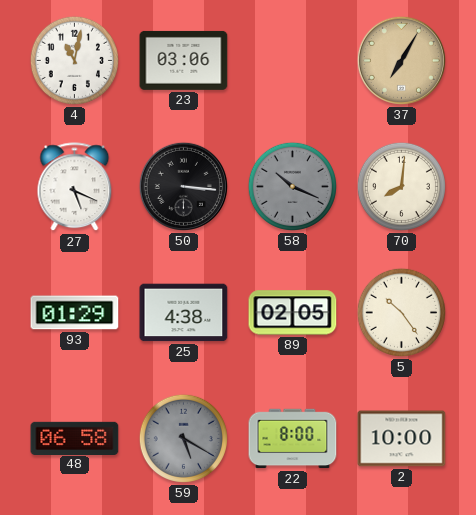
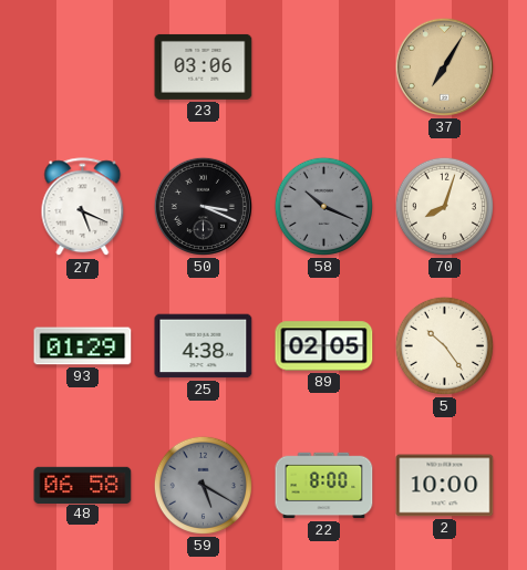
4: 11:02 -> none (74, 60)
50: 3:16 -> 3:19 (203, 206)
70: 8:01 -> 8:03 (444, 206)
